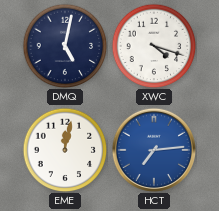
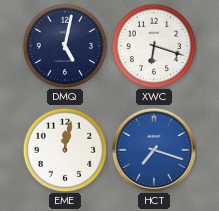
XWC: 4:18 -> 6:18 (154, 46)
HCT: 7:14 -> 7:18 (153, 149)
